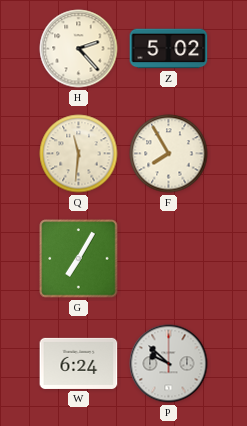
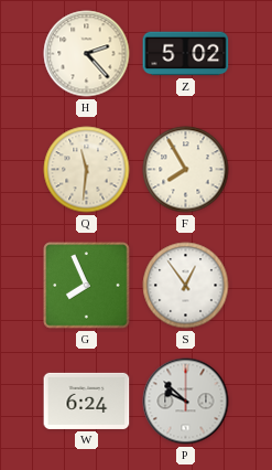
G: 7:05 -> 7:56 (87, 286)
S: none -> 12:54 (186, 286)
